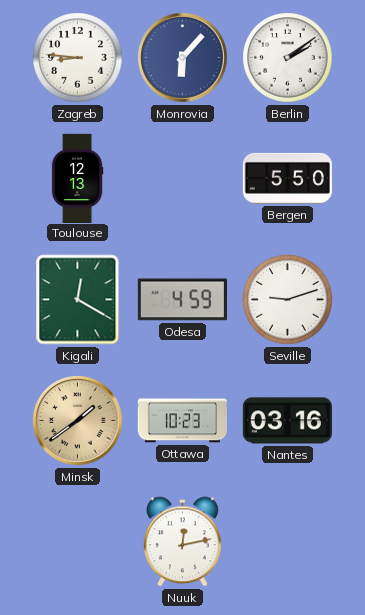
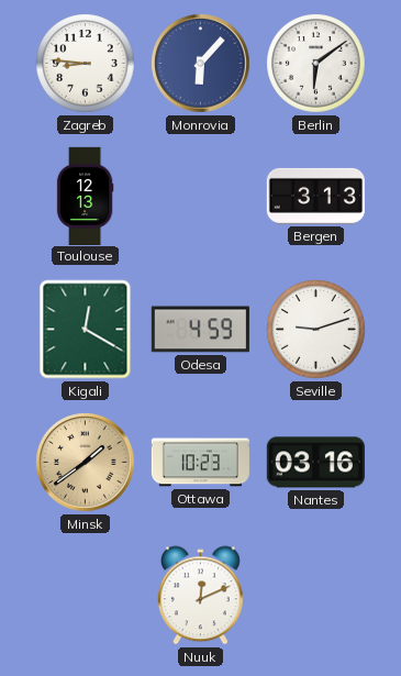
Berlin: 2:09 -> 6:09 (316, 64)
Bergen: 5:50 -> 3:13 (315, 196)
Nuuk: 12:13 -> 12:11 (200, 596)
